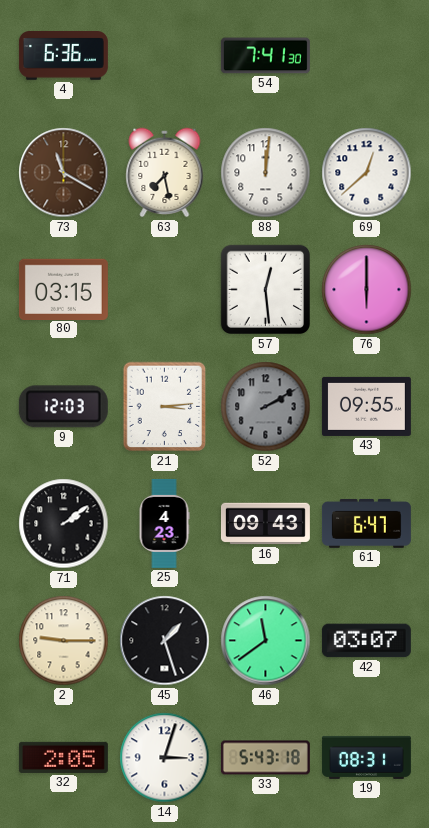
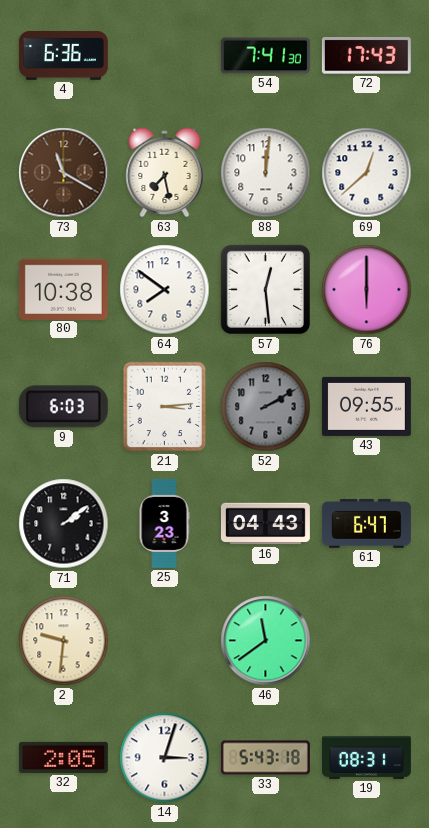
72: none -> 17:43 (366, 56)
80: 03:15 -> 10:38 (63, 289)
64: none -> 7:51 (165, 290)
9: 12:03 -> 6:03 (63, 407)
25: 4:23 -> 3:23 (164, 523)
16: 09:43 -> 04:43 (265, 524)
2: 9:15 -> 9:31 (64, 641)
45: 1:27 -> none (165, 641)
42: 03:07 -> none (366, 641)
